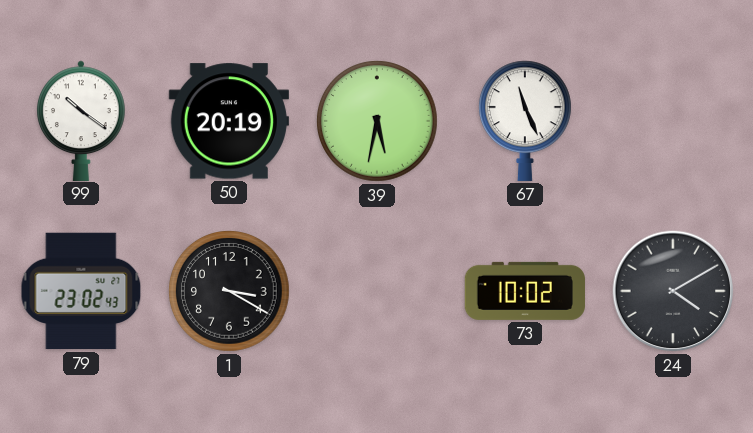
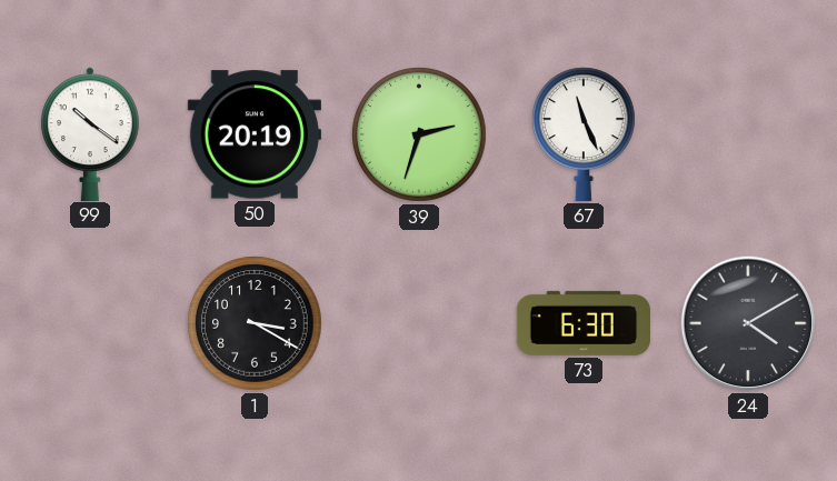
39: 5:32 -> 2:33 (419, 134)
79: 23:02 -> none (81, 291)
73: 10:02 -> 6:30 (584, 323)
